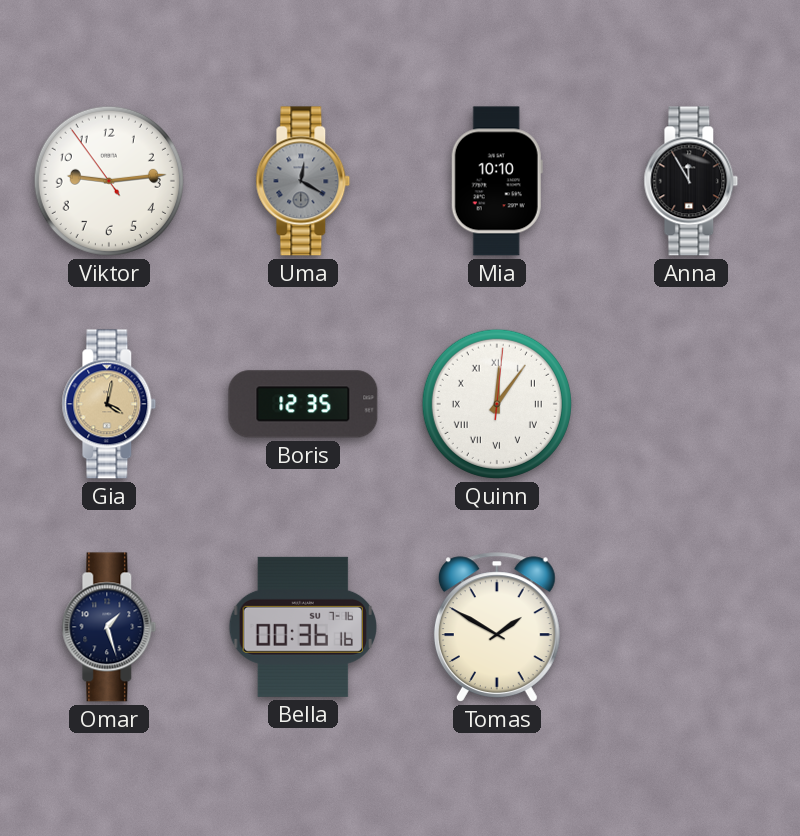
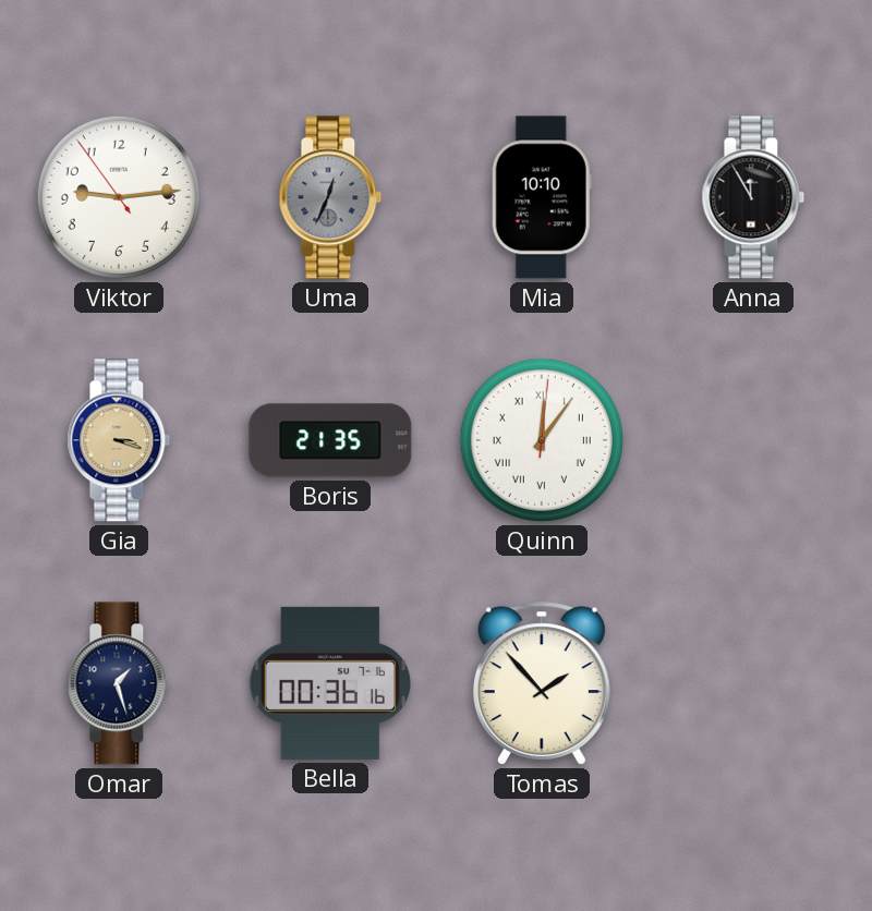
Uma: 12:20 -> 12:34 (330, 197)
Gia: 4:02 -> 3:18 (119, 440)
Boris: 12:35 -> 21:35 (330, 440)
Tomas: 1:50 -> 1:53 (542, 683)
